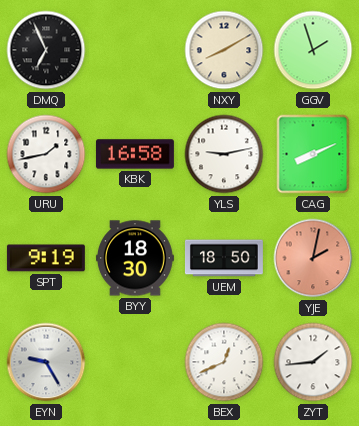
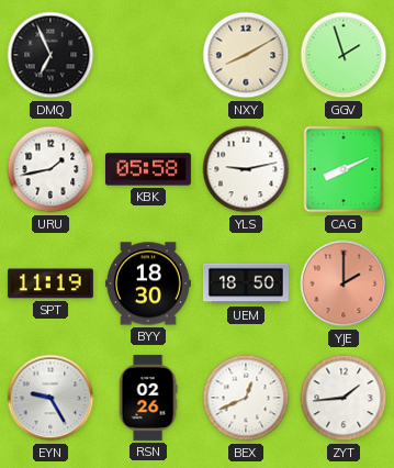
KBK: 16:58 -> 05:58 (148, 169)
SPT: 9:19 -> 11:19 (50, 283)
YJE: 2:02 -> 2:00 (344, 283)
RSN: none -> 02:26 (148, 398)
